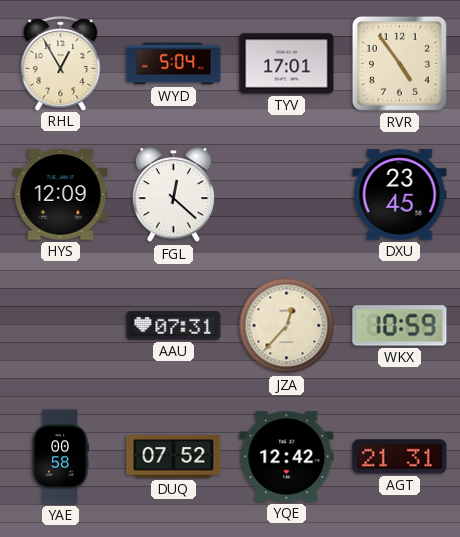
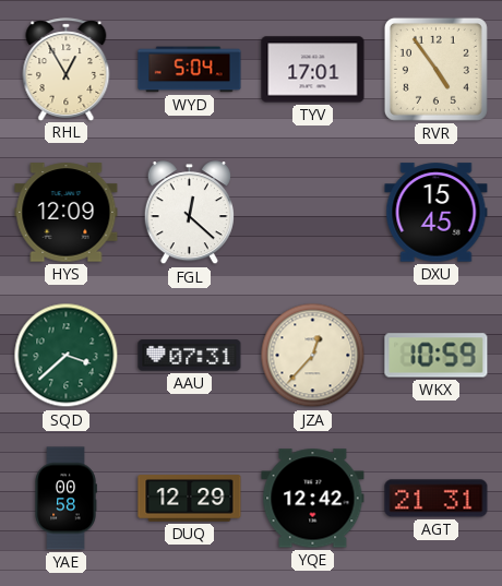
DXU: 23:45 -> 15:45 (437, 213)
SQD: none -> 3:38 (67, 356)
DUQ: 07:52 -> 12:29 (190, 499)
